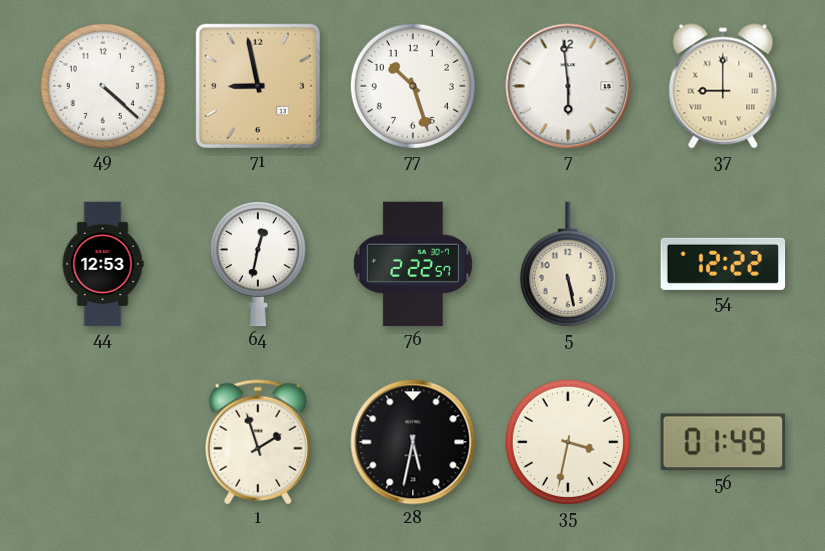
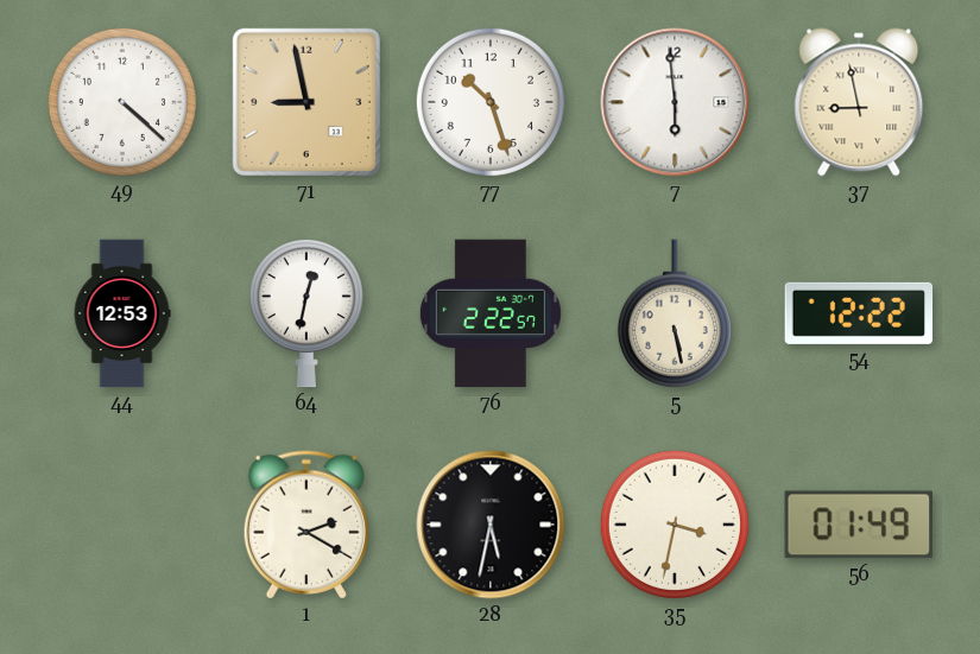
37: 9:00 -> 8:58 (859, 102)
1: 1:57 -> 2:20 (306, 525)
